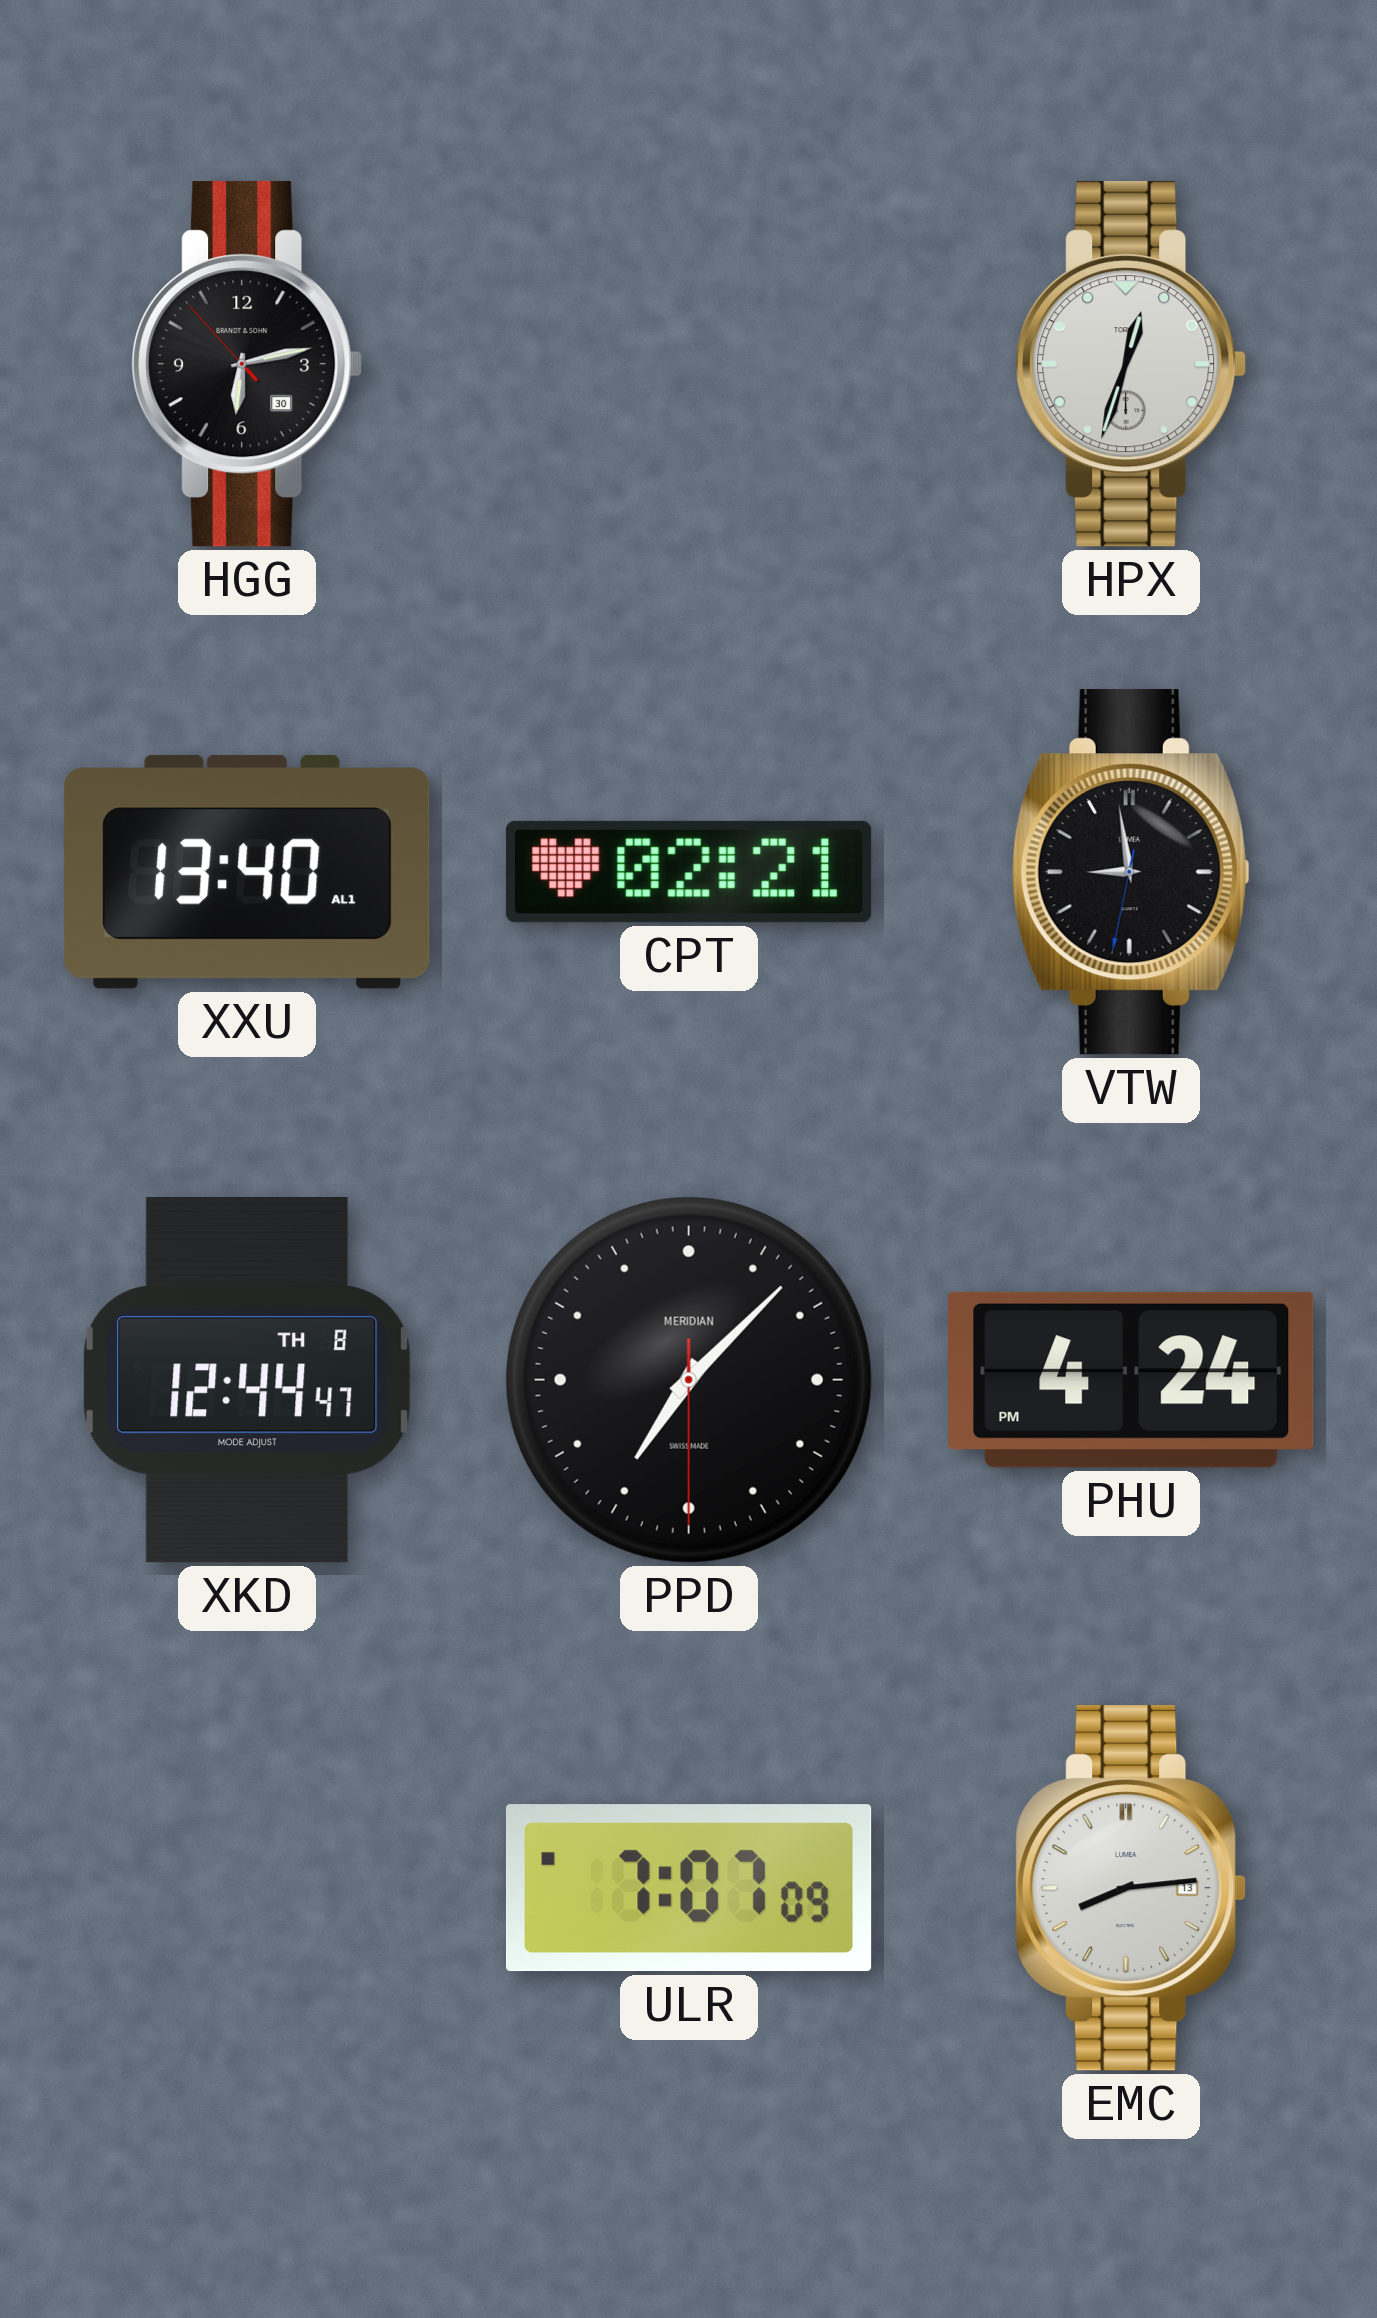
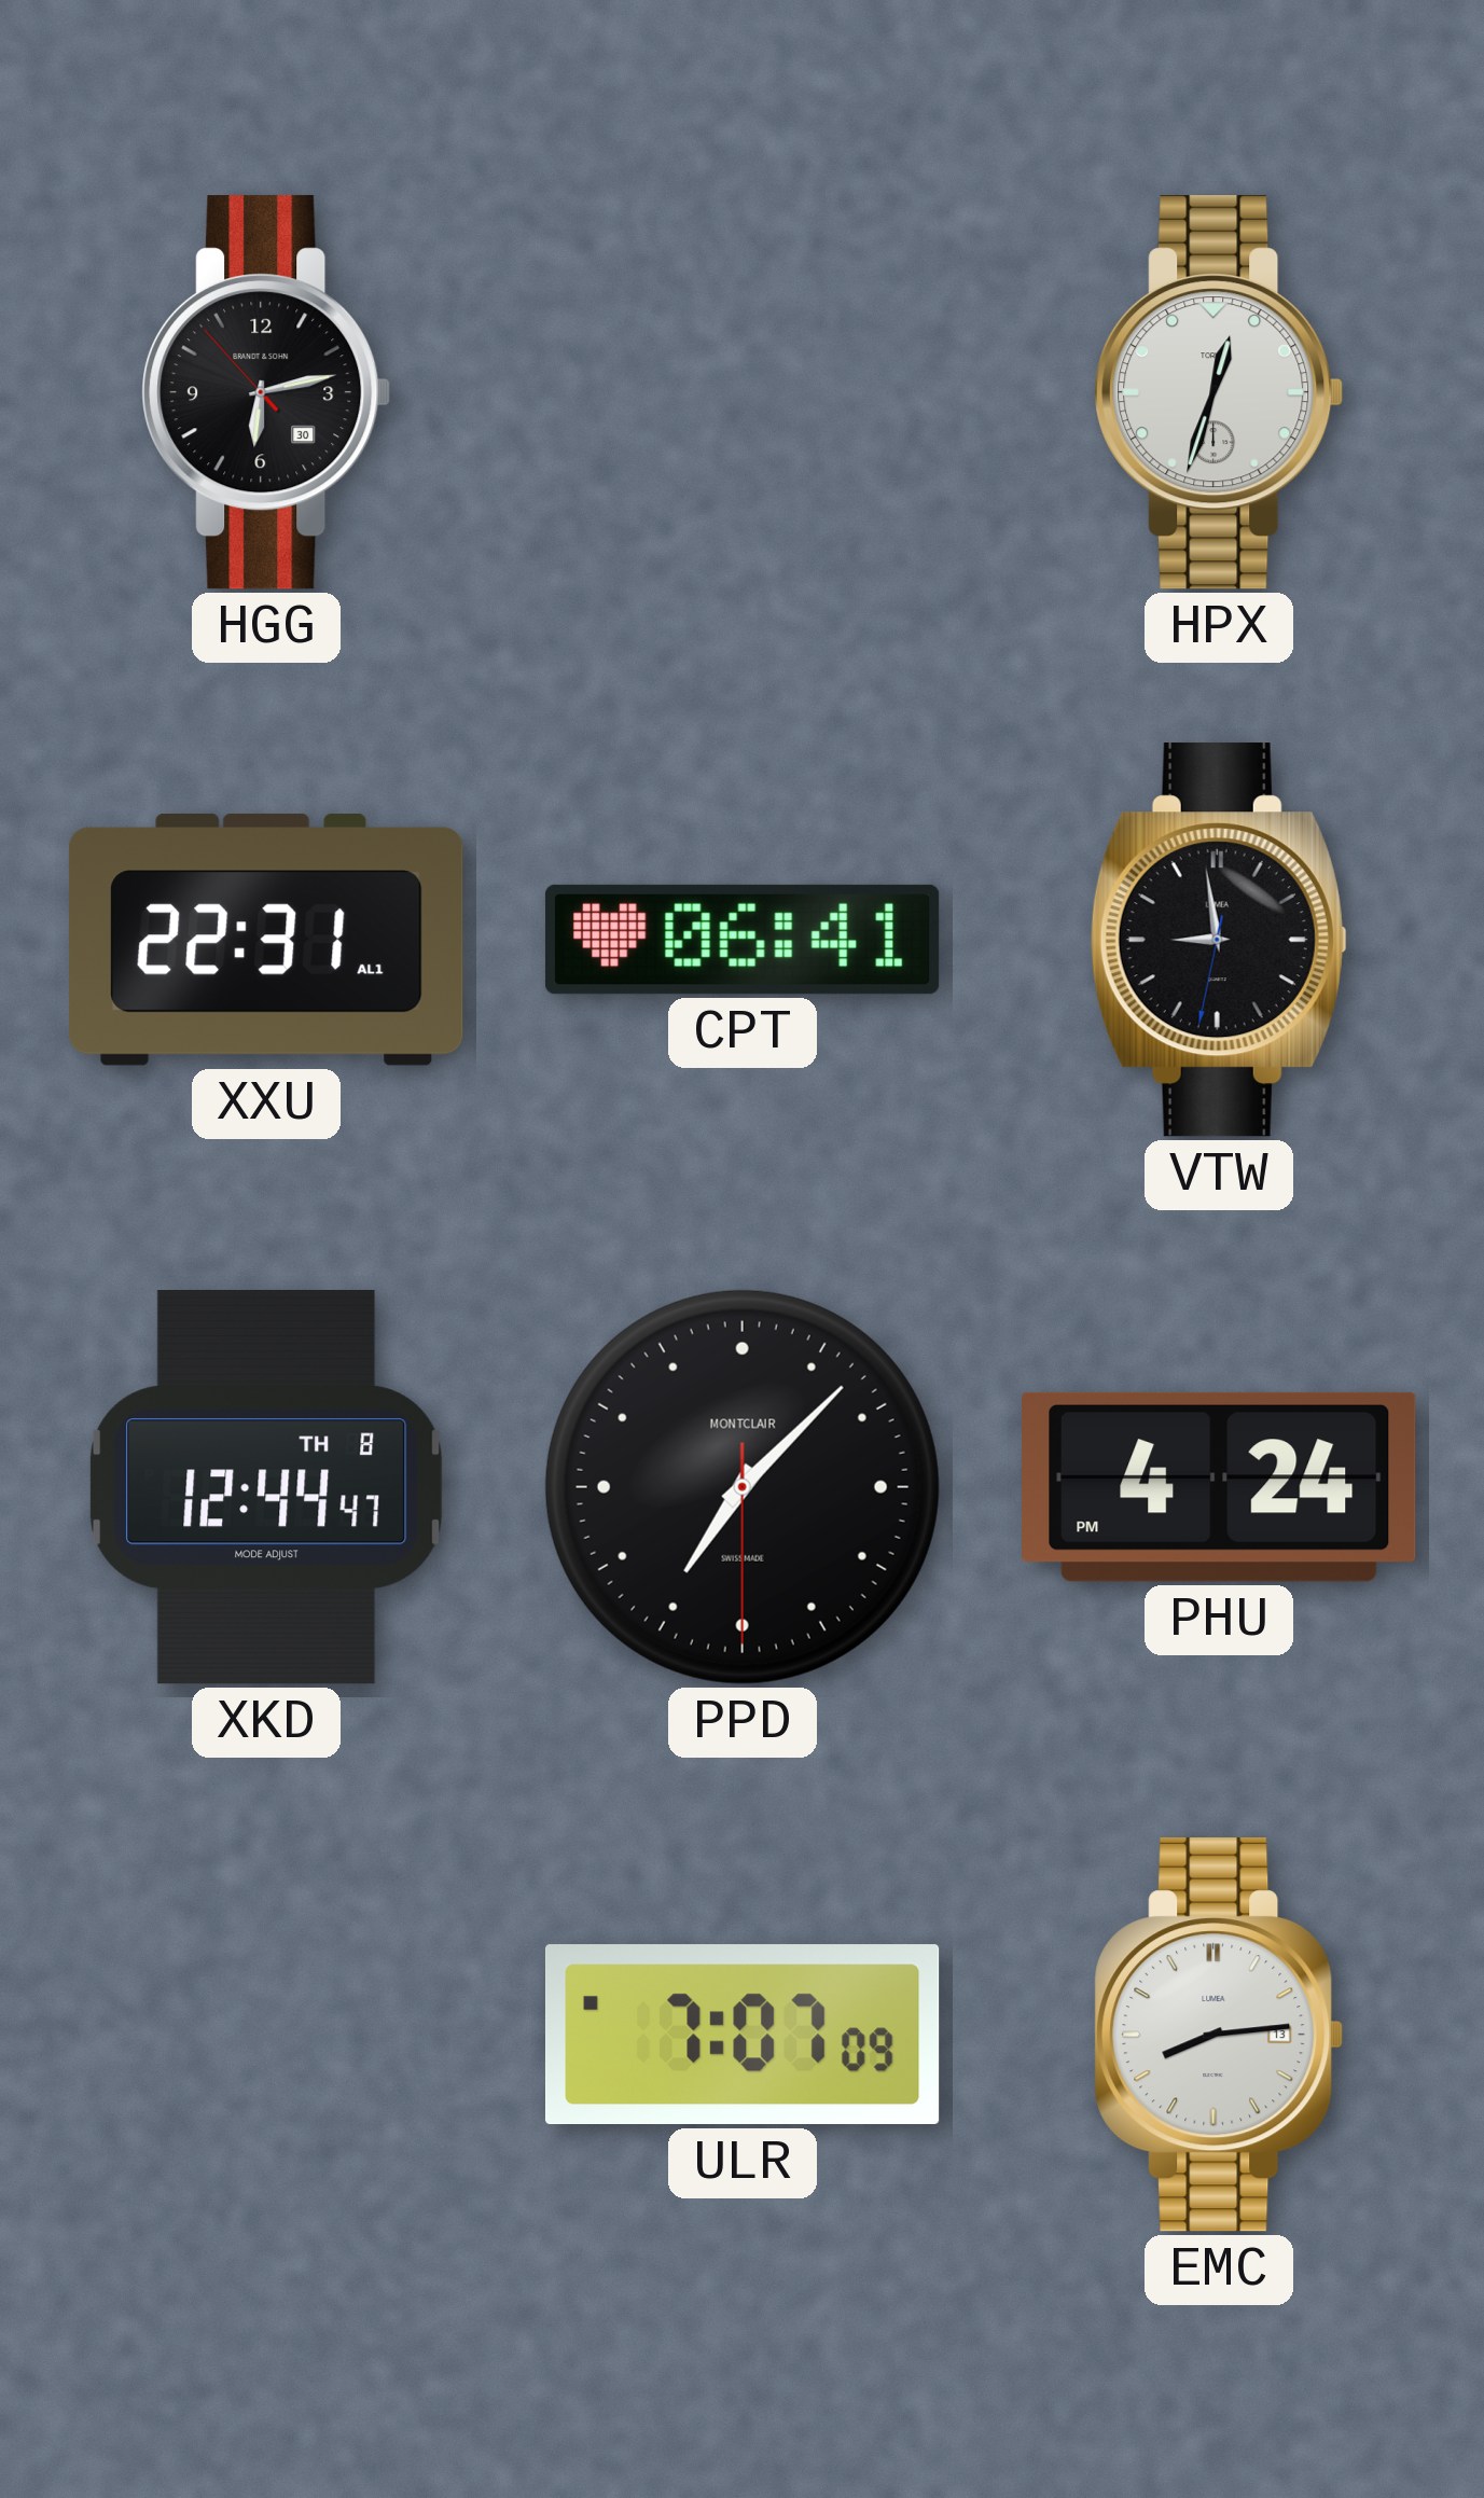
XXU: 13:40 -> 22:31 (266, 941)
CPT: 02:21 -> 06:41 (743, 940)
PPD brand: MERIDIAN -> MONTCLAIR (743, 1487)
